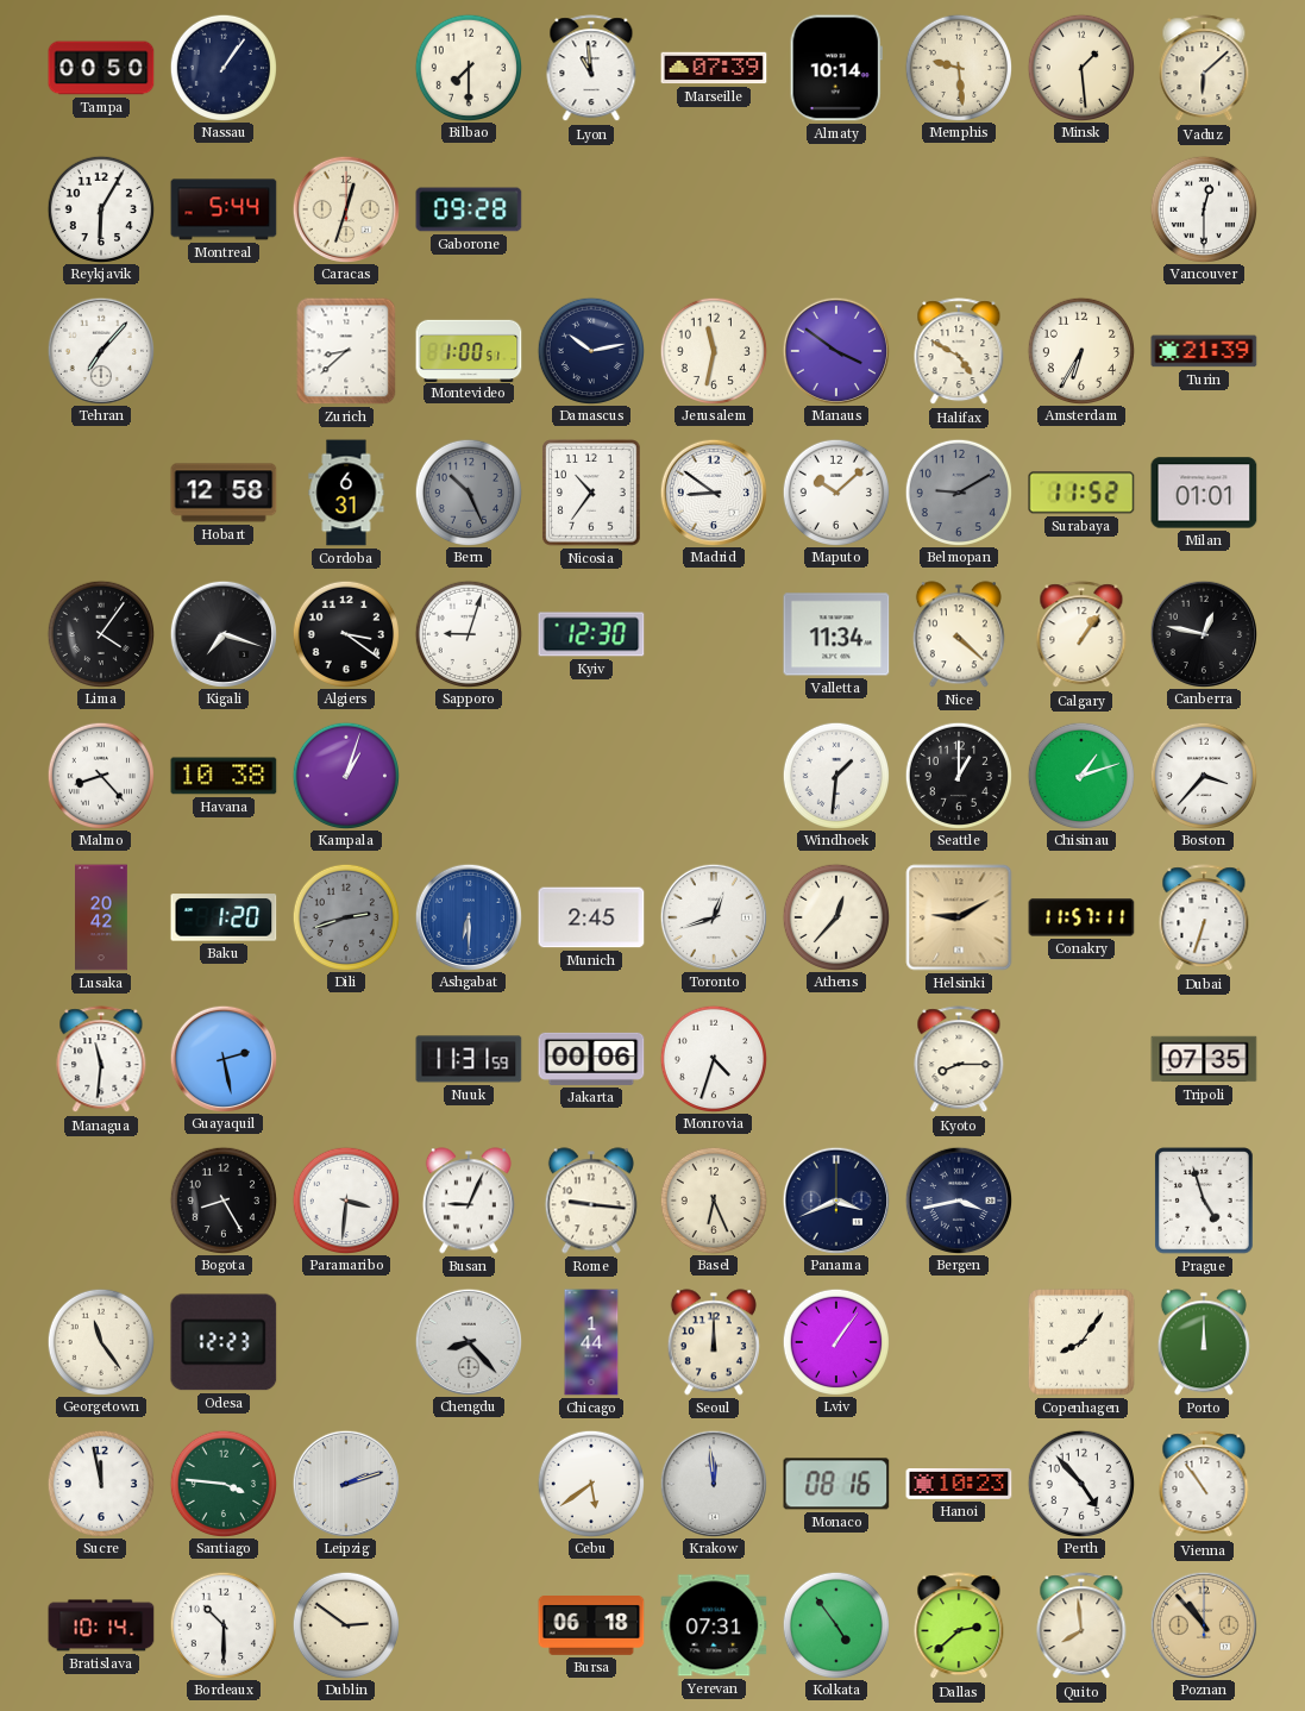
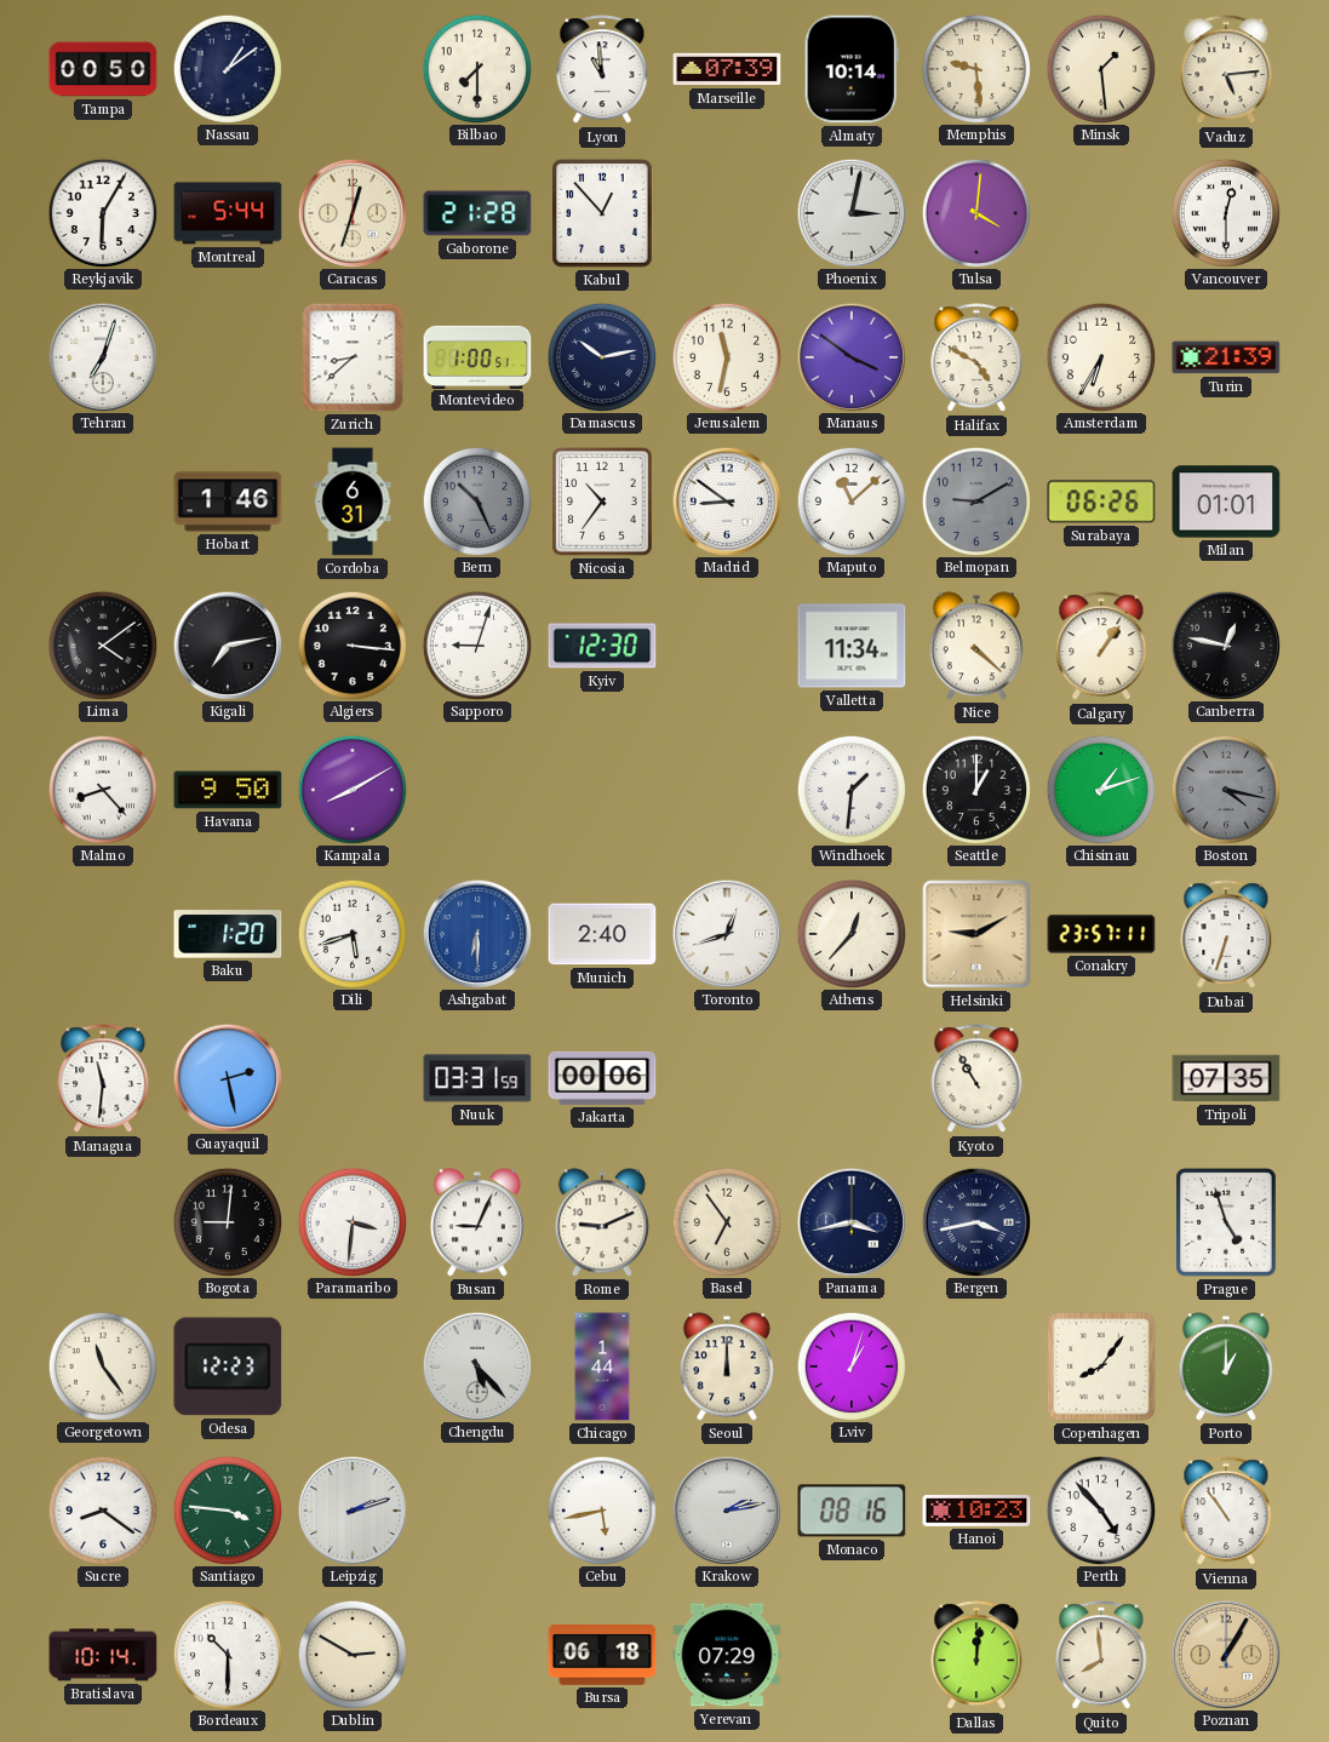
Nassau: 1:06 -> 1:09 (227, 68)
Vaduz: 6:08 -> 5:14 (1226, 70)
Gaborone: 09:28 -> 21:28 (477, 213)
Kabul: none -> 12:53 (602, 213)
Phoenix: none -> 3:02 (850, 212)
Tulsa: none -> 4:01 (975, 212)
Tehran: 7:07 -> 7:03 (102, 356)
Hobart: 12:58 -> 1:46 (228, 502)
Maputo: 10:08 -> 11:08 (850, 500)
Surabaya: 11:52 -> 06:26 (1101, 502)
Lima: 4:06 -> 4:09 (102, 644)
Kigali: 7:18 -> 7:13 (227, 644)
Algiers: 3:21 -> 3:16 (351, 644)
Havana: 10:38 -> 9:50 (228, 790)
Kampala: 1:03 -> 8:10 (351, 789)
Boston: 3:37 -> 4:17 (1225, 789)
Boston dial: white -> grey (1225, 789)
Lusaka: 20:42 -> none (101, 917)
Dili: 2:42 -> 5:42 (351, 933)
Dili dial: grey -> white (351, 933)
Munich: 2:45 -> 2:40 (602, 934)
Conakry: 11:57 -> 23:57 (1101, 934)
Nuuk: 11:31 -> 03:31 (477, 1078)
Monrovia: 4:33 -> none (713, 1058)
Kyoto: 8:15 -> 10:55 (976, 1079)
Bogota: 8:25 -> 9:01 (227, 1221)
Rome: 9:16 -> 9:11 (602, 1222)
Basel: 6:26 -> 6:54 (726, 1221)
Panama: 3:41 -> 3:43 (850, 1221)
Chengdu: 8:23 -> 5:23 (476, 1365)
Lviv: 1:06 -> 1:03 (850, 1365)
Porto: 12:00 -> 1:00 (1226, 1366)
Sucre: 11:58 -> 8:21 (102, 1509)
Cebu: 5:39 -> 5:43 (601, 1509)
Krakow: 11:59 -> 2:13 (726, 1509)
Dublin: 2:51 -> 2:50 (351, 1654)
Yerevan: 07:31 -> 07:29 (727, 1655)
Kolkata: 4:54 -> none (835, 1624)
Dallas: 2:38 -> 12:01 (976, 1656)
Poznan: 10:53 -> 1:05 (1225, 1654)
